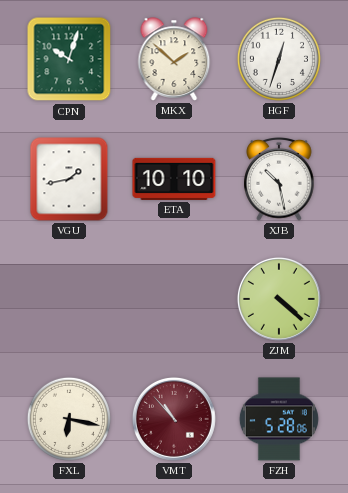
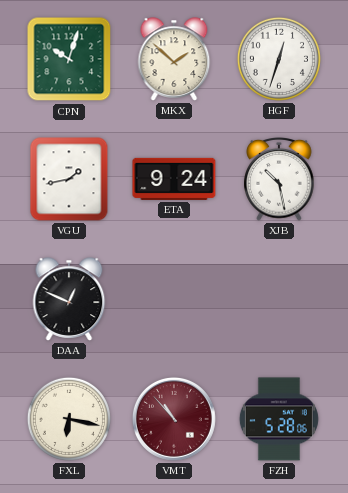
ETA: 10:10 -> 9:24 (174, 179)
DAA: none -> 12:49 (69, 299)
ZJM: 4:22 -> none (279, 299)
